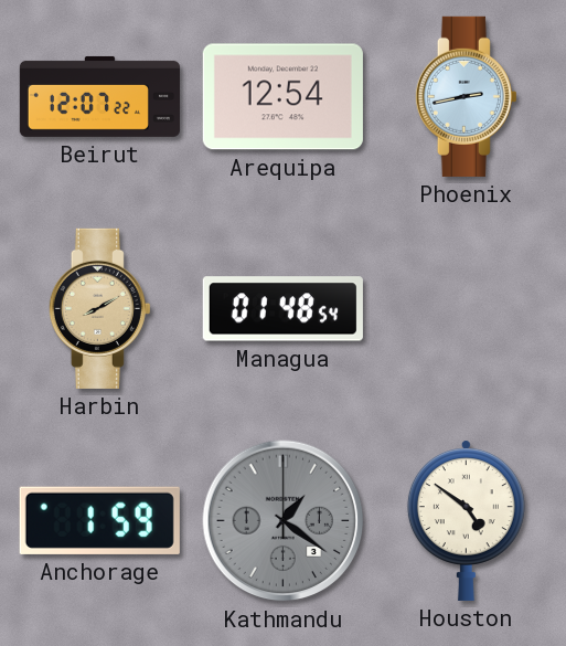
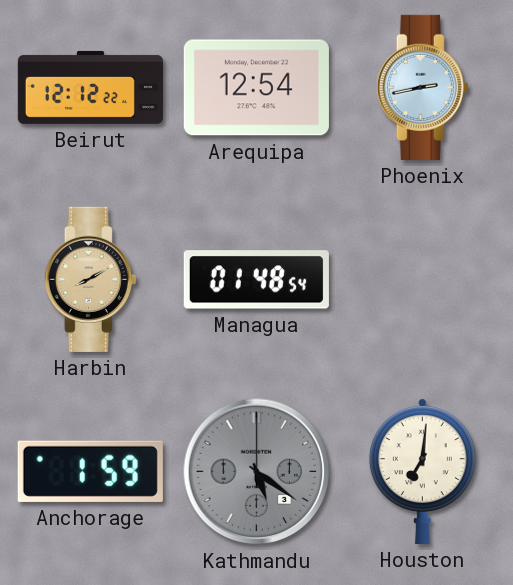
Beirut: 12:07 -> 12:12 (90, 87)
Kathmandu: 1:21 -> 5:21 (257, 472)
Houston: 4:51 -> 7:01 (422, 471)
